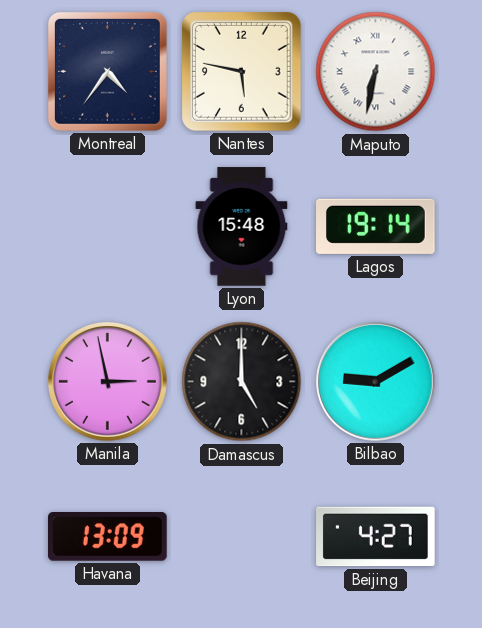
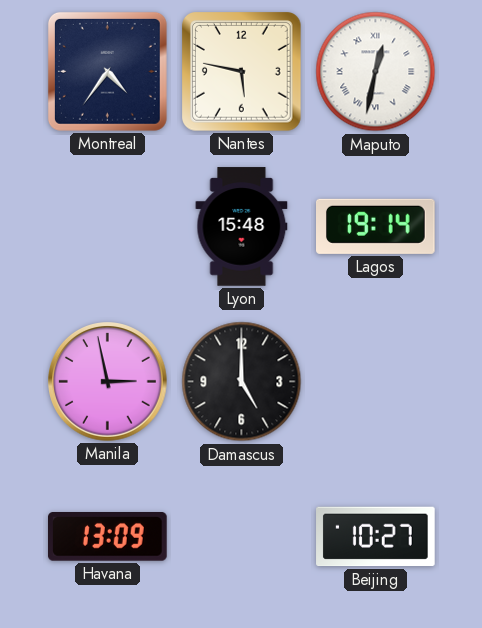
Maputo: 6:32 -> 12:32 (376, 72)
Bilbao: 9:10 -> none (376, 382)
Beijing: 4:27 -> 10:27 (376, 537)
